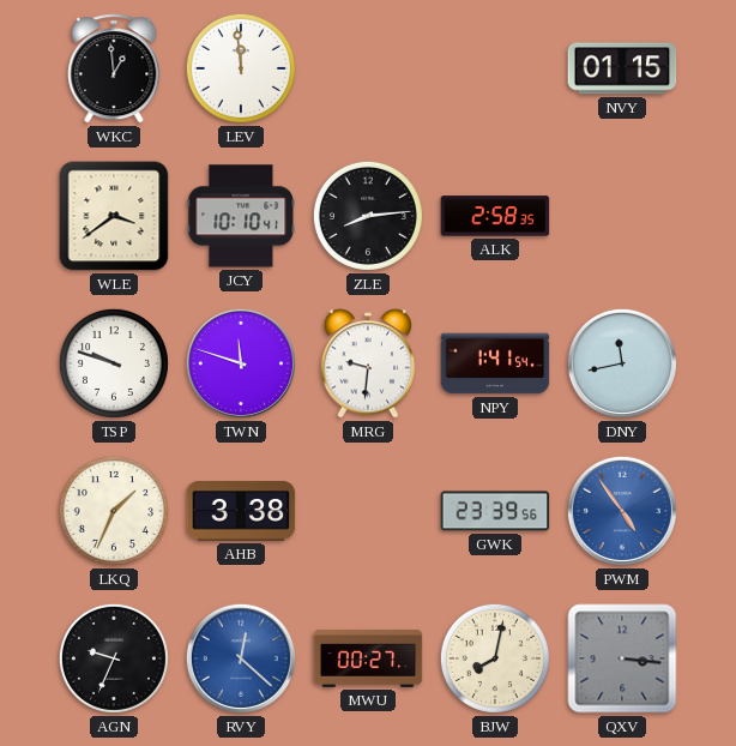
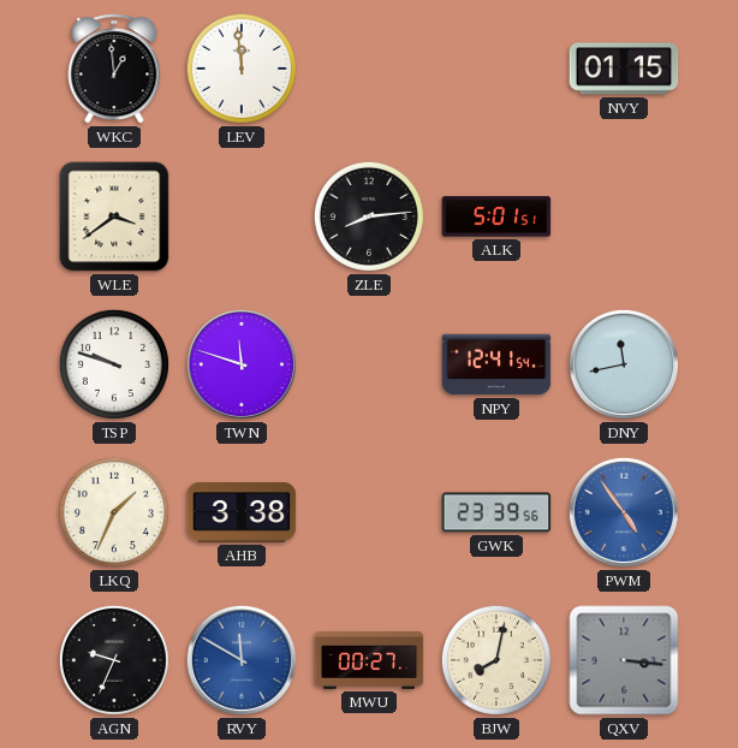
JCY: 10:10 -> none (241, 216)
ALK: 2:58 -> 5:01 (496, 216)
MRG: 9:31 -> none (368, 363)
NPY: 1:41 -> 12:41 (496, 364)
RVY: 12:22 -> 11:50 (242, 660)
